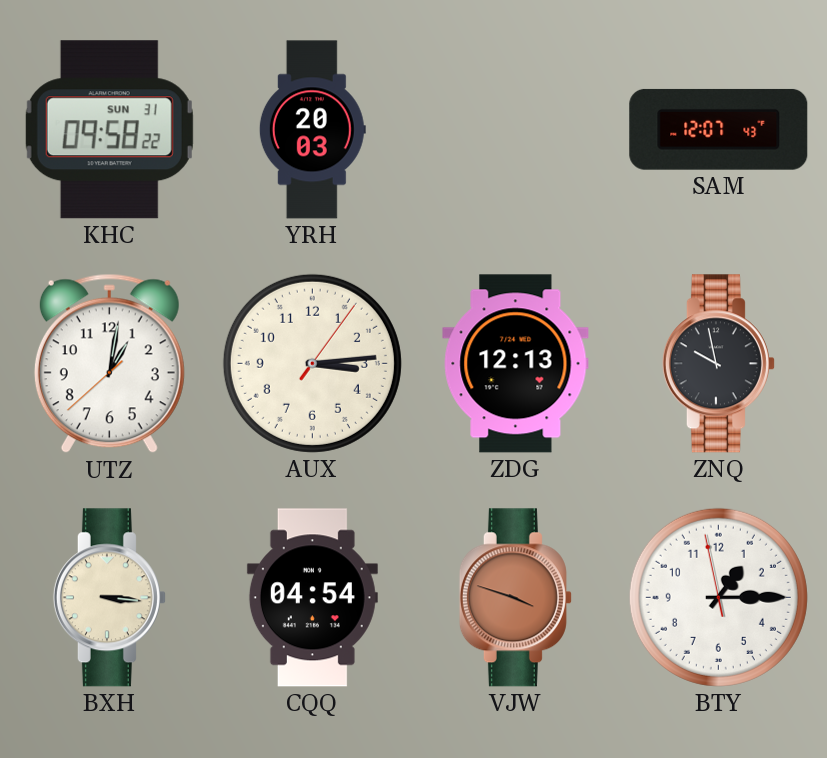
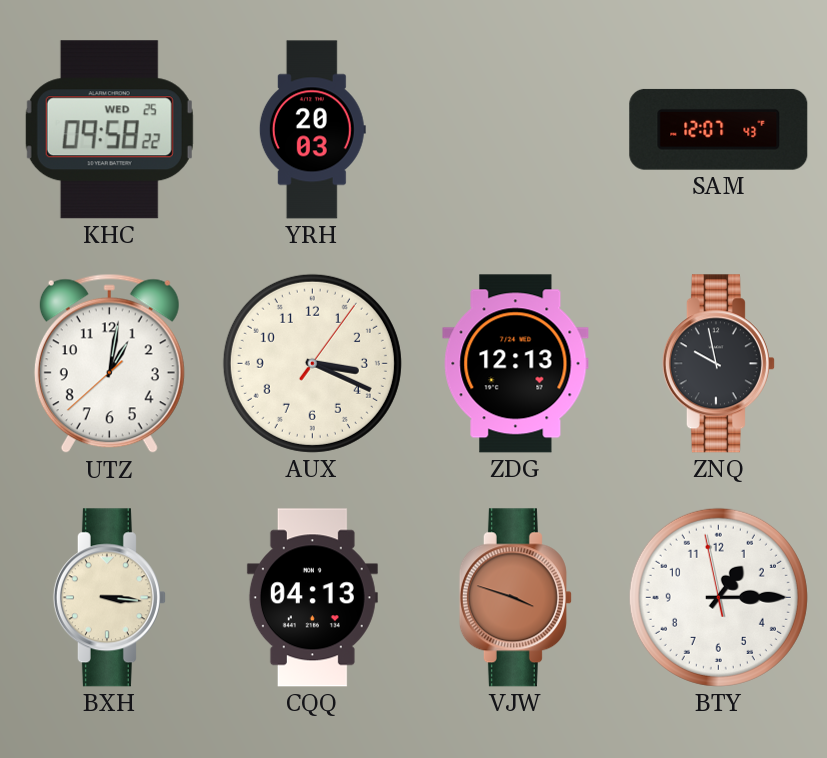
KHC date: SUN 31 -> WED 25 (109, 130)
AUX: 3:14 -> 3:19 (312, 363)
CQQ: 04:54 -> 04:13 (312, 598)
